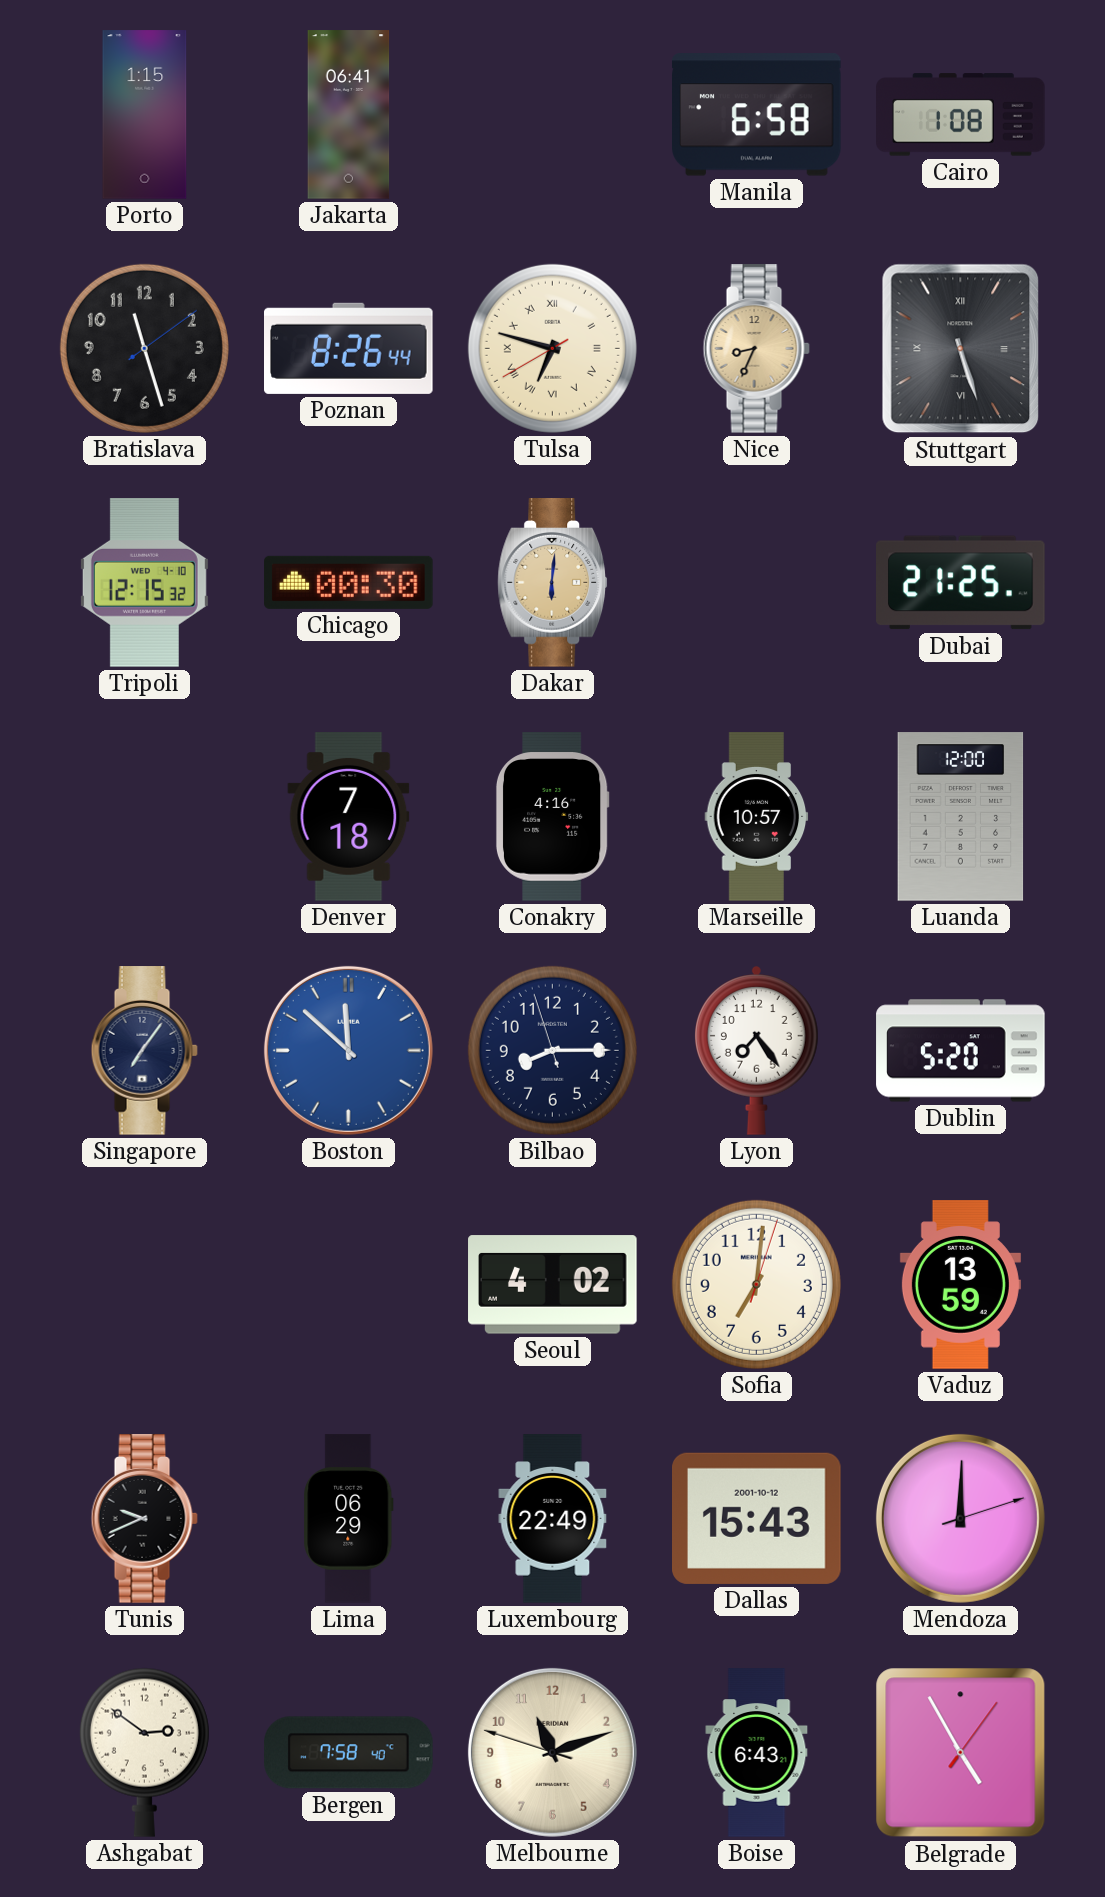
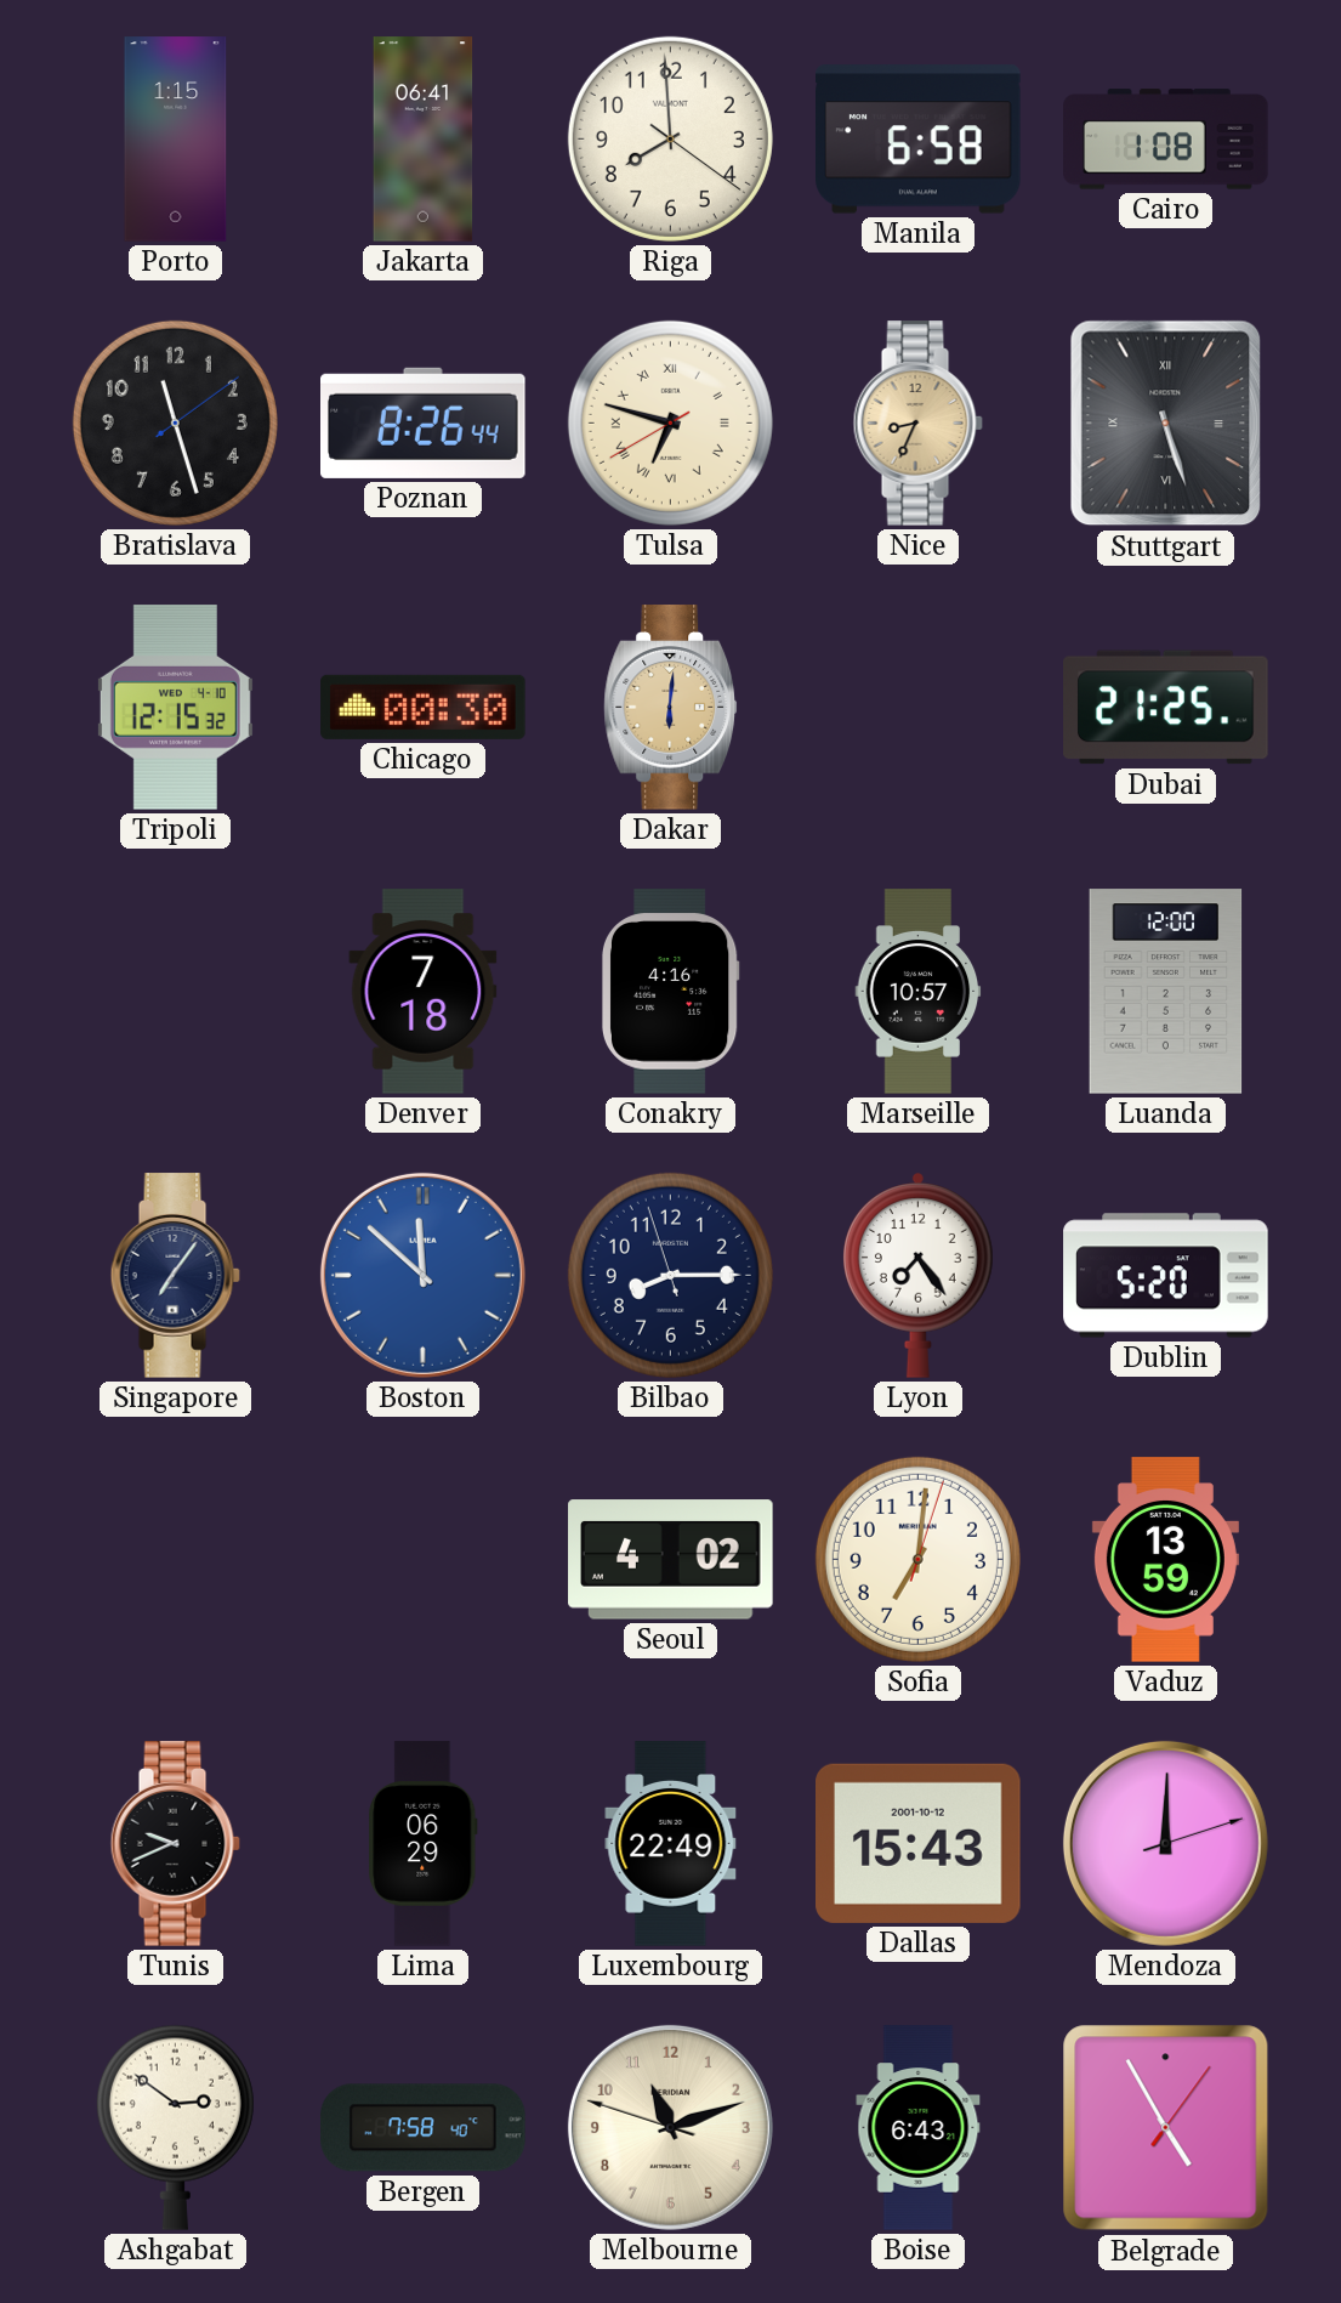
Riga: none -> 7:59 (670, 138)
